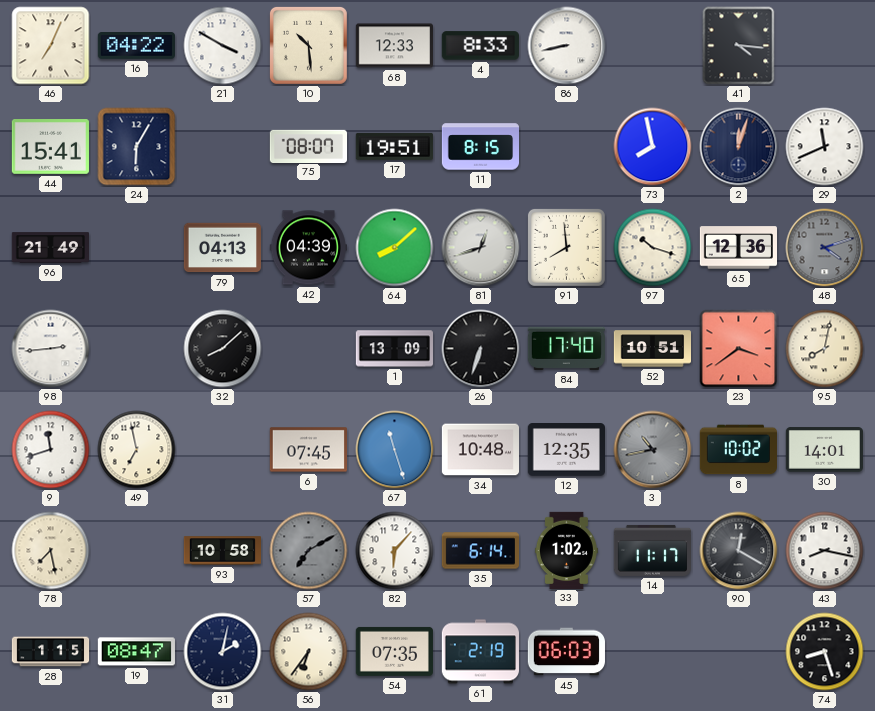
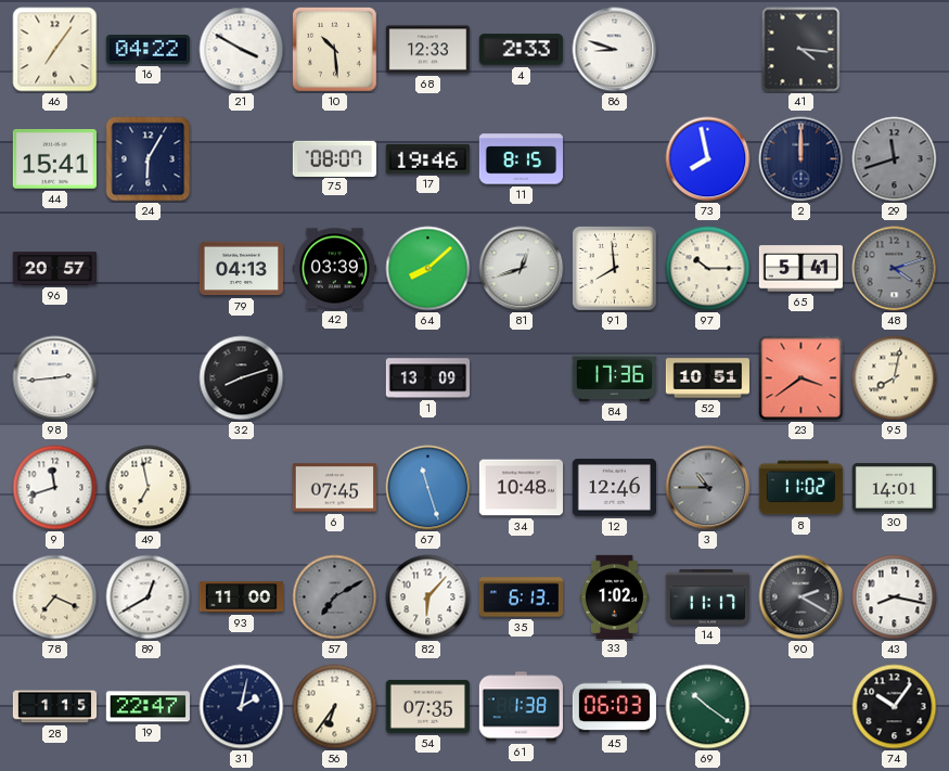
46: 7:04 -> 7:06 (55, 50)
4: 8:33 -> 2:33 (521, 50)
86: 8:43 -> 8:48 (615, 50)
17: 19:51 -> 19:46 (427, 158)
2: 12:03 -> 12:00 (801, 159)
29: 11:41 -> 11:42 (895, 159)
29 dial: white -> grey (895, 159)
96: 21:49 -> 20:57 (54, 269)
42: 04:39 -> 03:39 (334, 269)
97: 10:18 -> 10:15 (708, 269)
65: 12:36 -> 5:41 (800, 269)
32: 8:08 -> 8:12 (242, 378)
26: 6:33 -> none (481, 349)
84: 17:40 -> 17:36 (614, 377)
12: 12:35 -> 12:46 (614, 488)
3: 10:43 -> 10:45 (708, 488)
8: 10:02 -> 11:02 (800, 488)
78: 7:28 -> 7:19 (55, 597)
89: none -> 12:40 (149, 597)
93: 10:58 -> 11:00 (241, 597)
35: 6:14 -> 6:13 (521, 597)
90: 12:20 -> 2:20 (801, 597)
19: 08:47 -> 22:47 (148, 707)
61: 2:19 -> 1:38 (521, 707)
69: none -> 10:21 (708, 707)
74: 8:27 -> 10:06 (895, 707)
